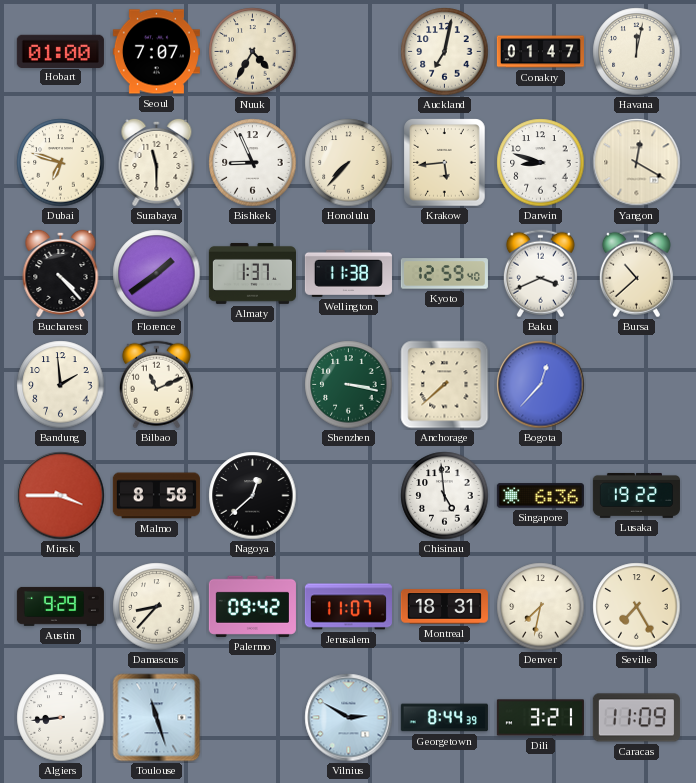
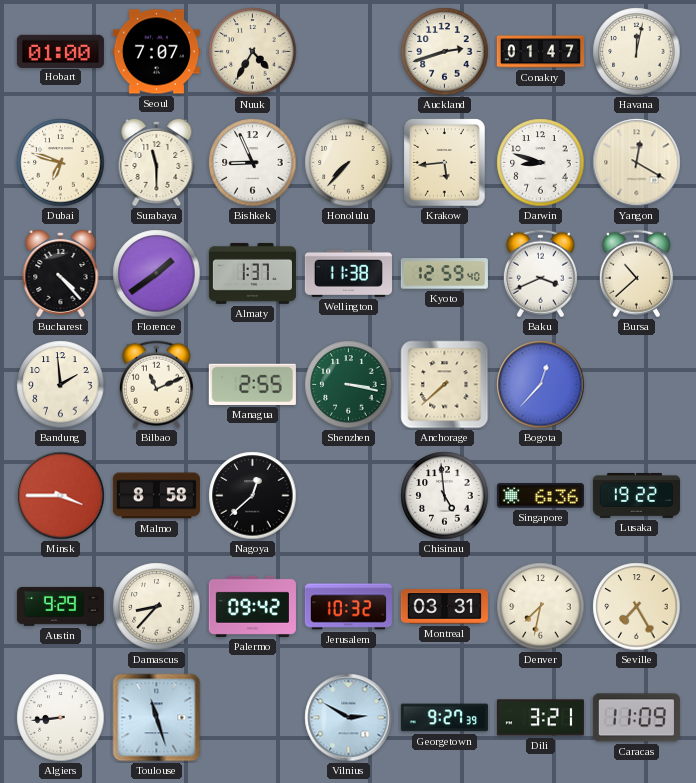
Auckland: 7:02 -> 2:42 (445, 52)
Managua: none -> 2:55 (252, 384)
Jerusalem: 11:07 -> 10:32 (348, 607)
Montreal: 18:31 -> 03:31 (444, 607)
Georgetown: 8:44 -> 9:27 (444, 718)
